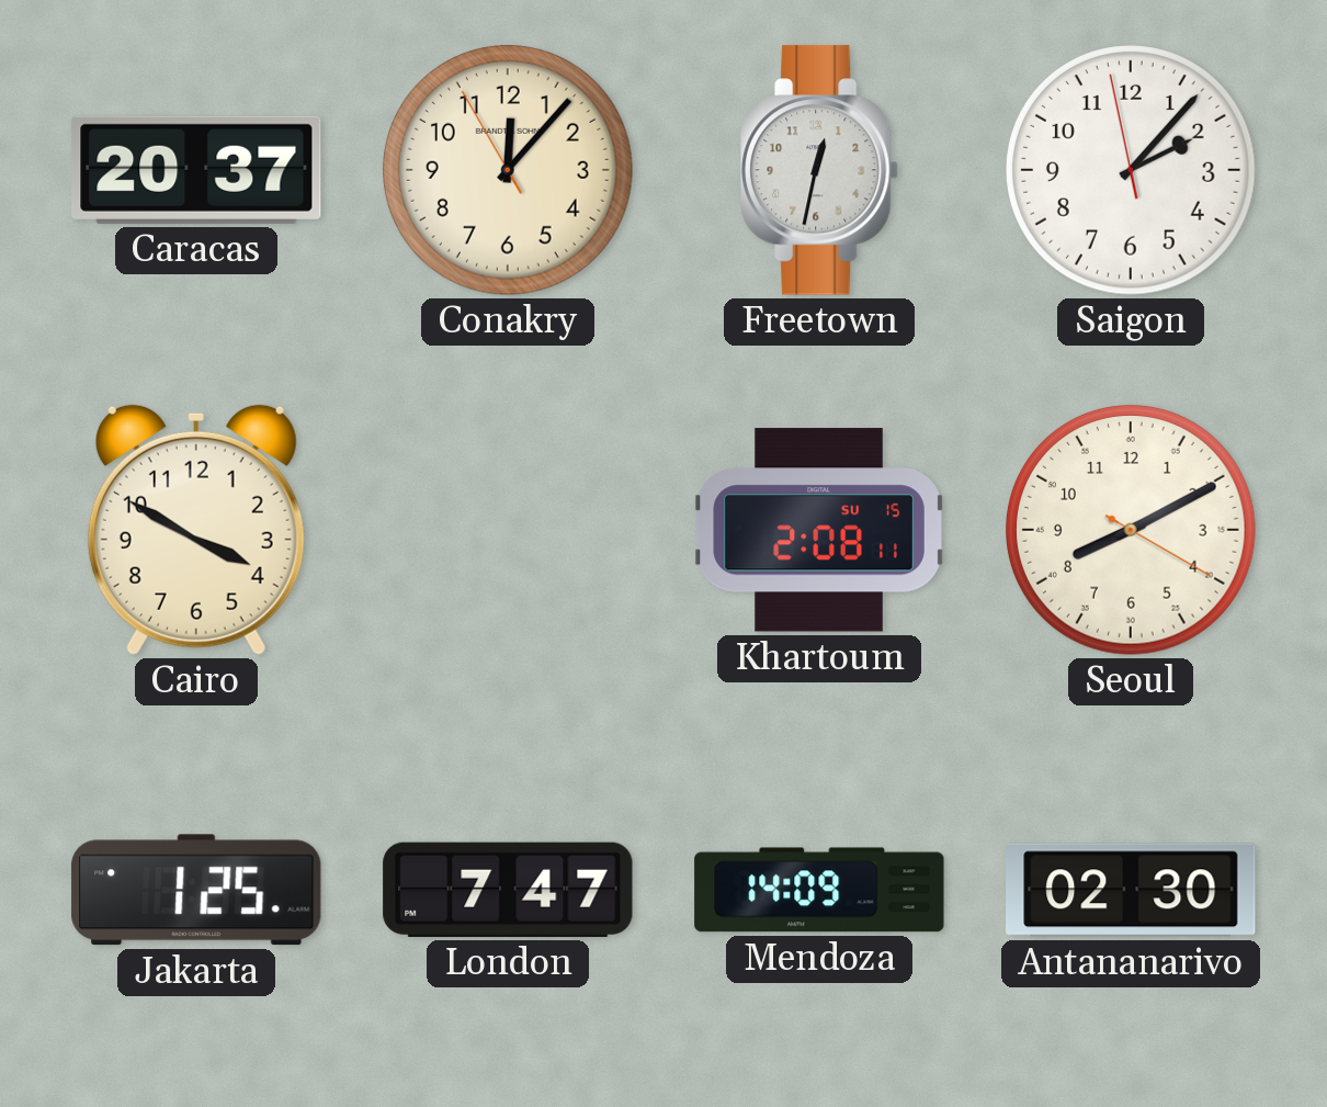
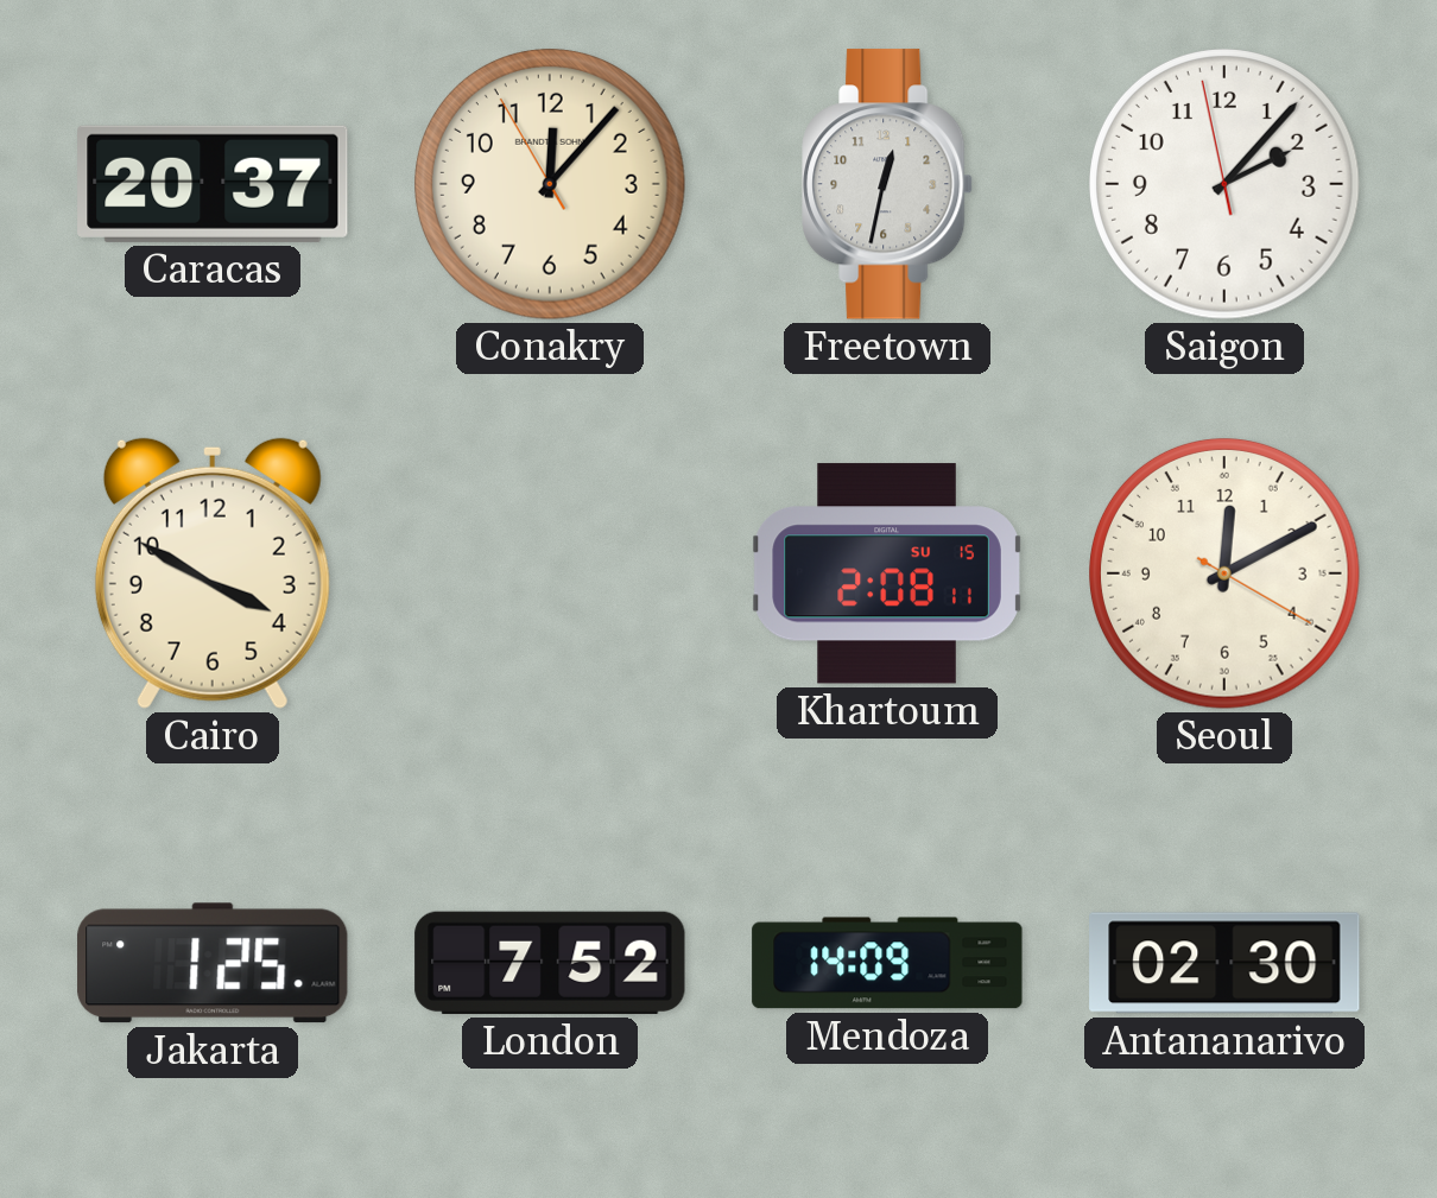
Seoul: 8:10 -> 12:10 (1226, 575)
London: 7:47 -> 7:52 (550, 963)
